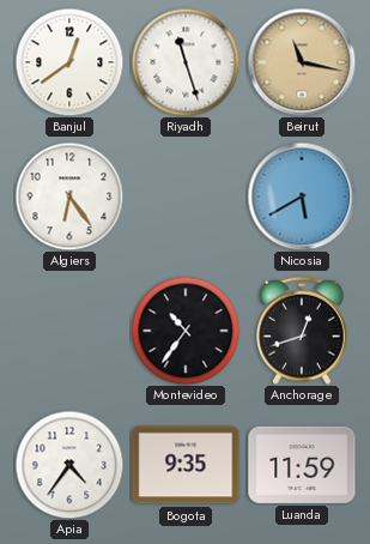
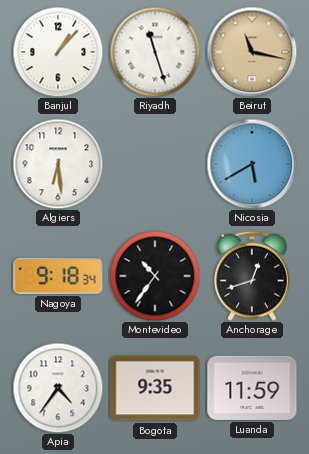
Banjul: 12:39 -> 1:07 (58, 52)
Algiers: 6:24 -> 6:29 (58, 164)
Nagoya: none -> 9:18 (58, 276)
